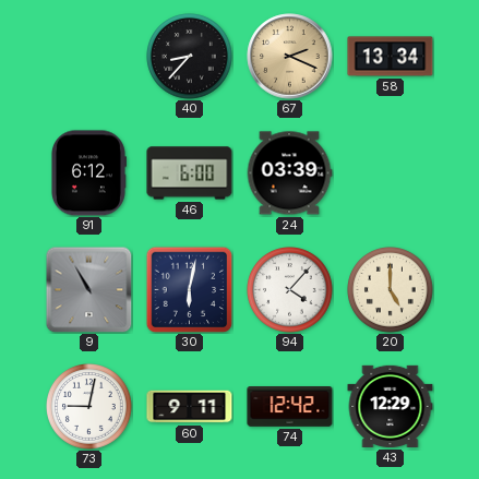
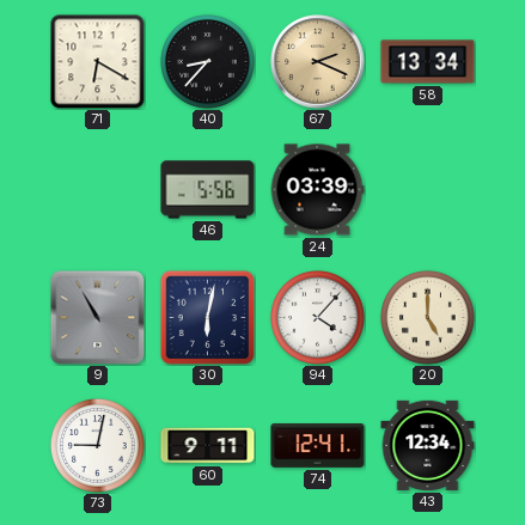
71: none -> 6:20 (98, 62)
91: 6:12 -> none (88, 173)
46: 6:00 -> 5:56 (208, 190)
74: 12:42 -> 12:41 (318, 446)
43: 12:29 -> 12:34 (428, 445)
